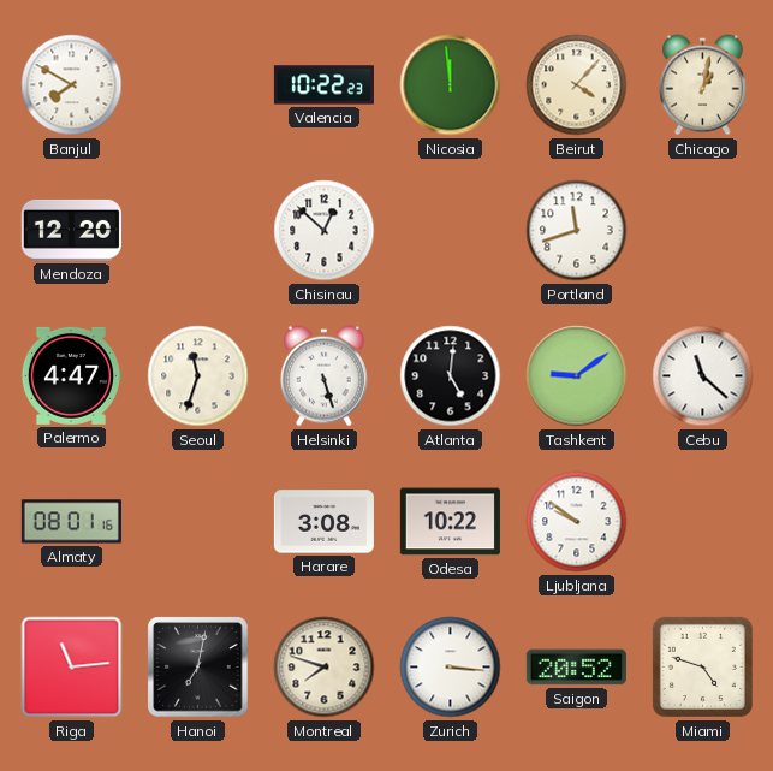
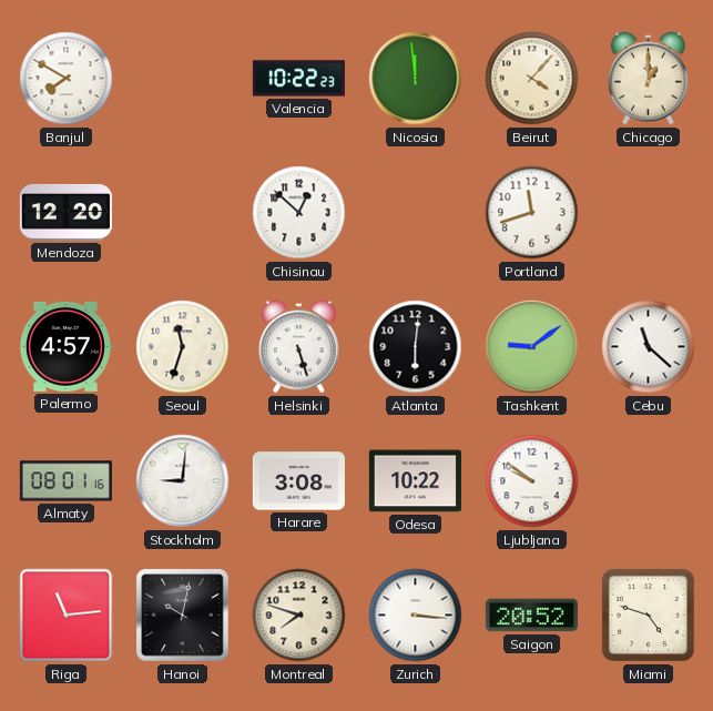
Chicago: 1:02 -> 1:00 (648, 79)
Palermo: 4:47 -> 4:57 (65, 346)
Atlanta: 5:01 -> 6:01 (416, 347)
Stockholm: none -> 9:01 (183, 481)
Hanoi: 7:02 -> 10:02 (183, 616)
